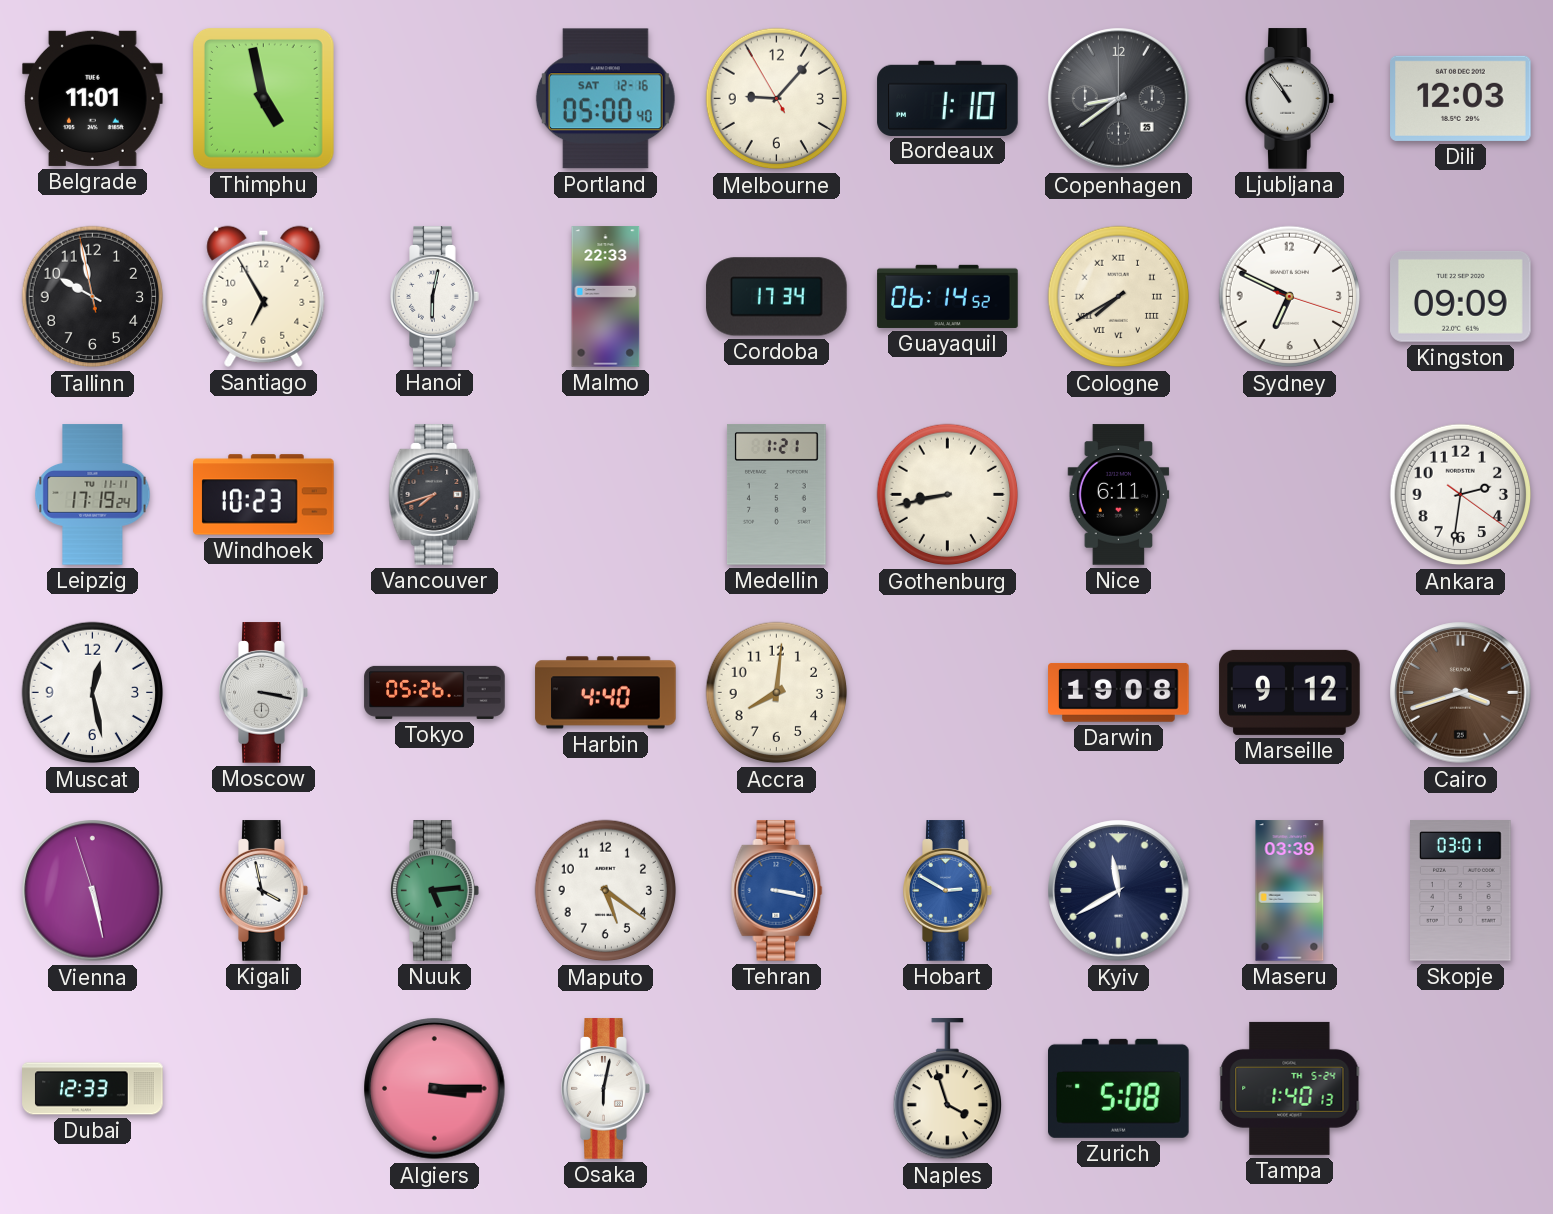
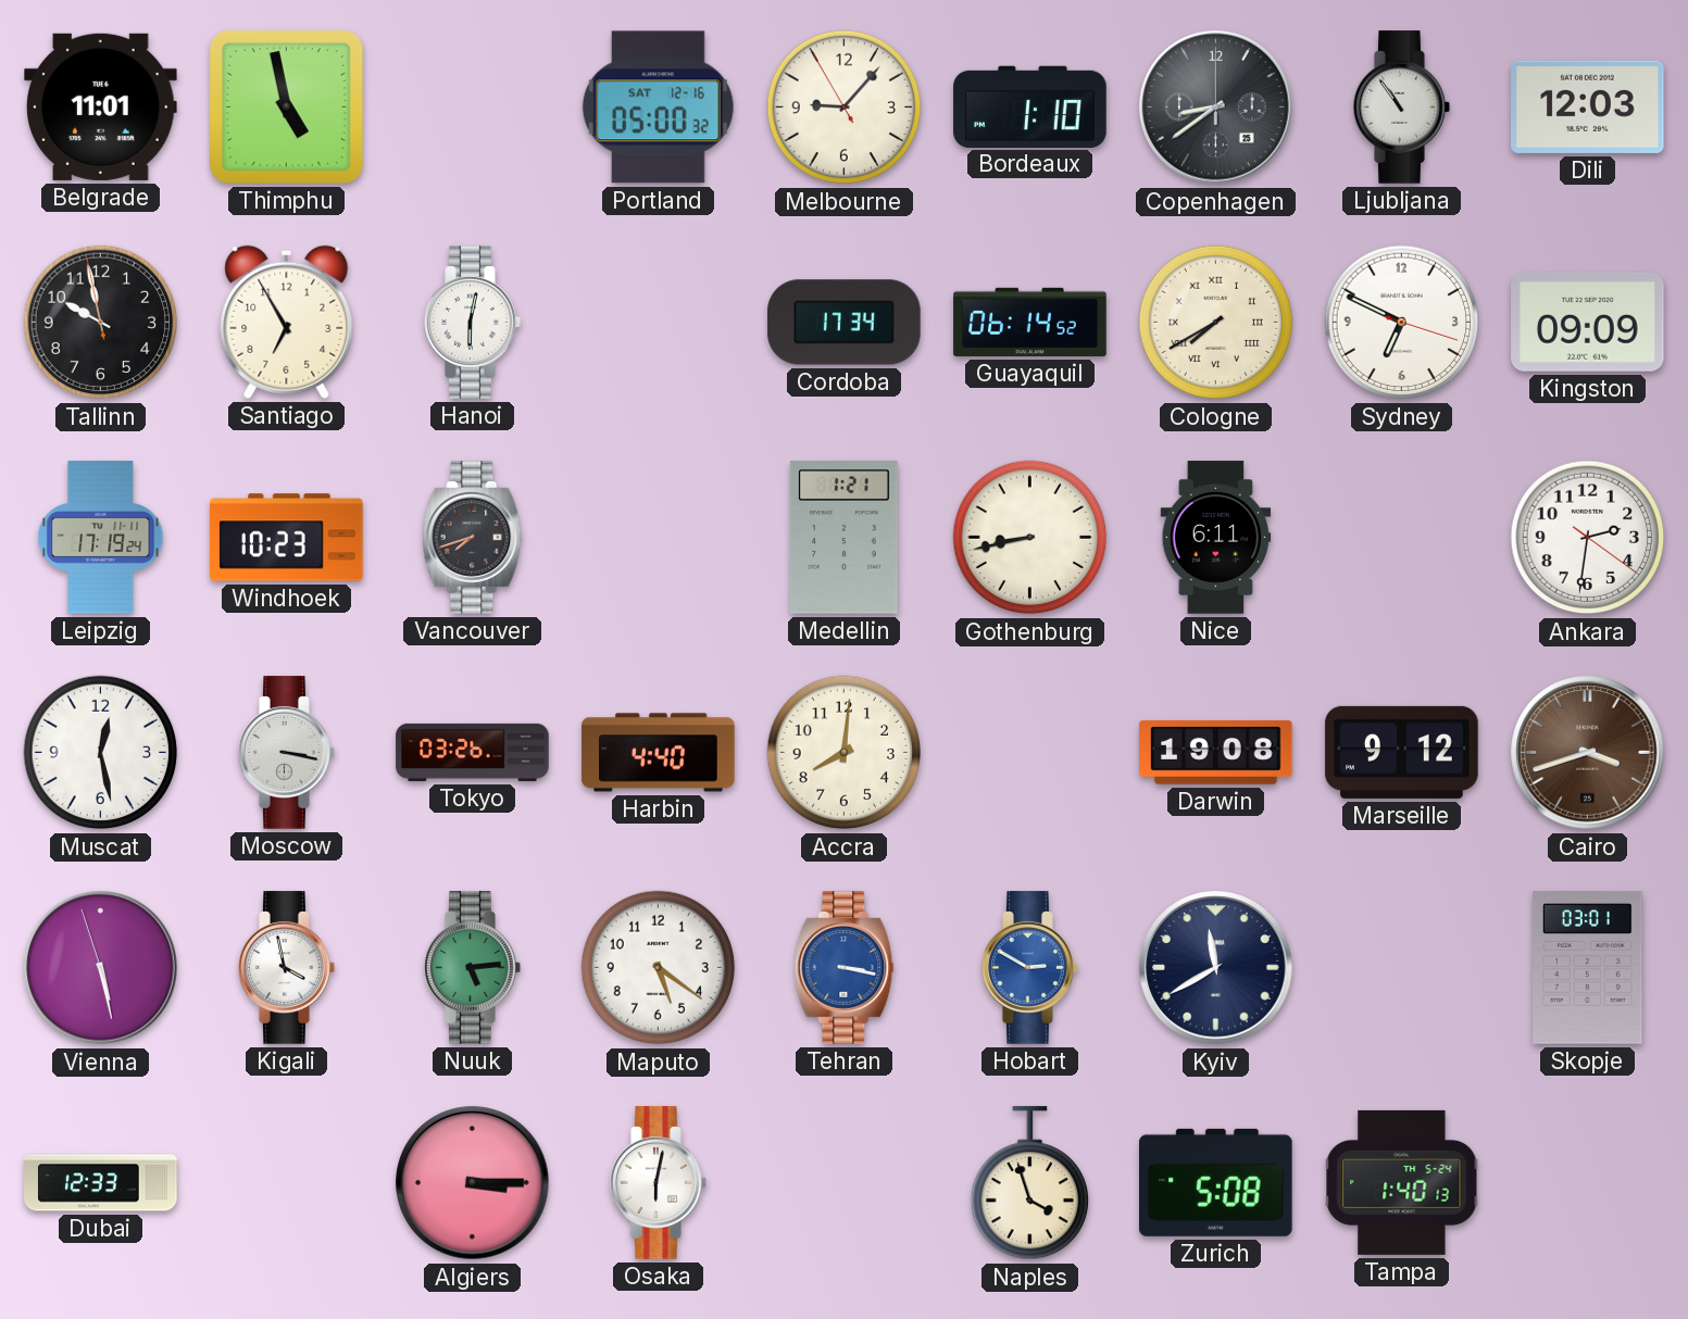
Portland: 05:00:40 -> 05:00:32 (658, 108)
Malmo: 22:33 -> none (606, 297)
Tokyo: 05:26 -> 03:26 (473, 752)
Maseru: 03:39 -> none (1290, 891)
